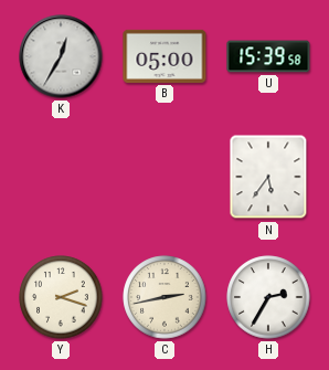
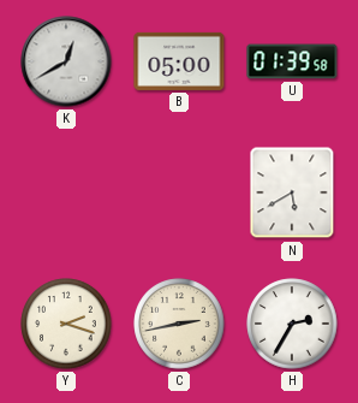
K: 12:35 -> 12:40 (66, 61)
U: 15:39 -> 01:39 (292, 61)
N: 5:36 -> 5:40 (292, 192)
